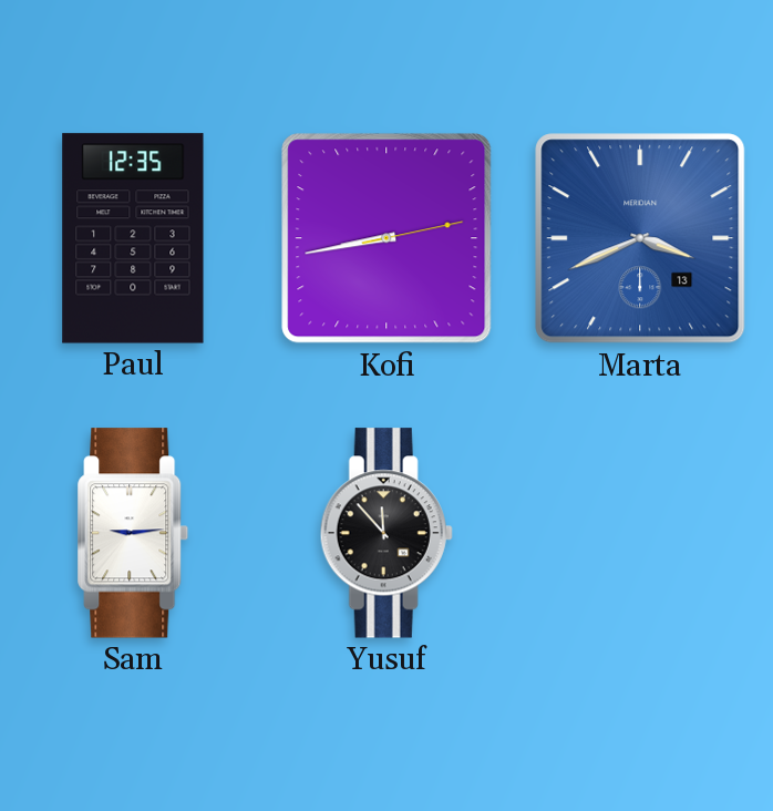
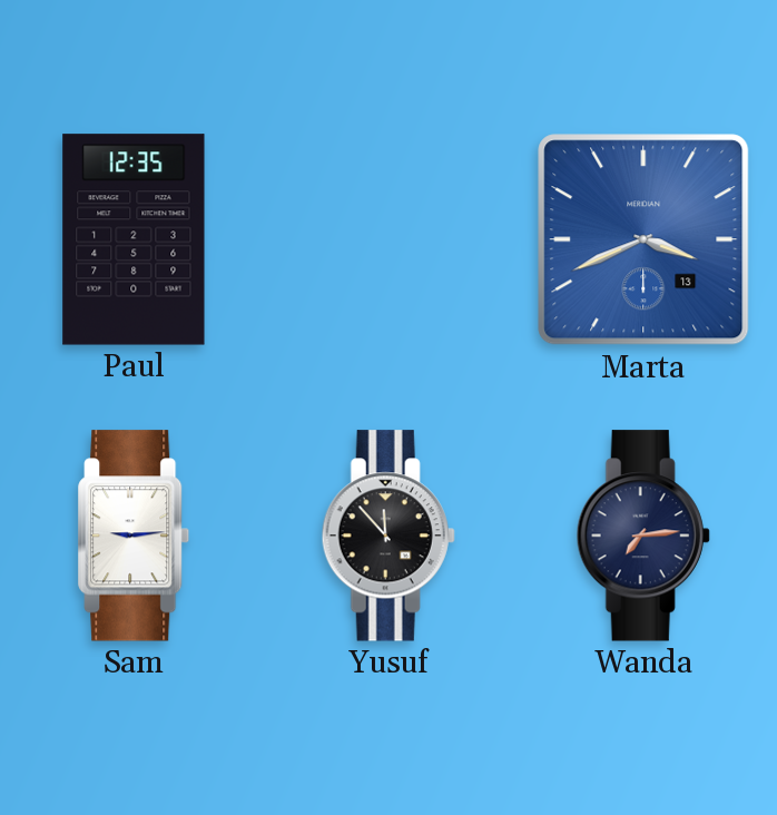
Kofi: 8:43 -> none (386, 238)
Wanda: none -> 7:14 (643, 536)
